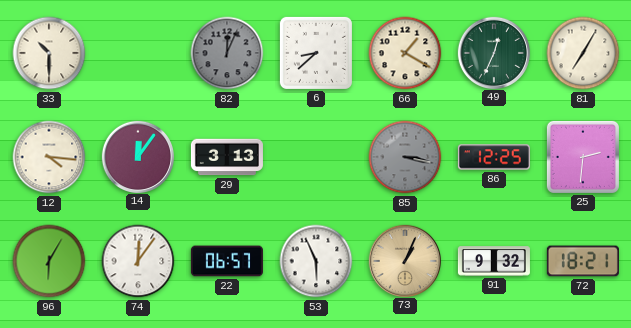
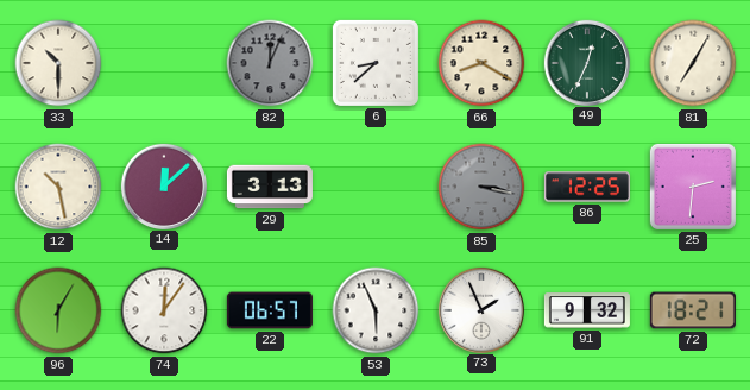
66: 1:20 -> 8:20 (481, 63)
12: 4:16 -> 10:28 (58, 187)
14: 12:06 -> 12:08 (163, 185)
73: 1:04 -> 1:56 (480, 309)
73 dial: champagne -> white (480, 309)
